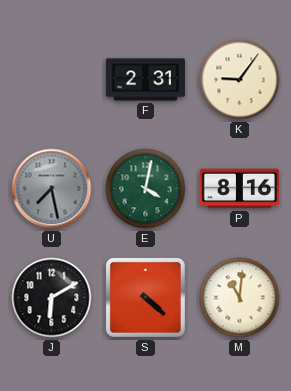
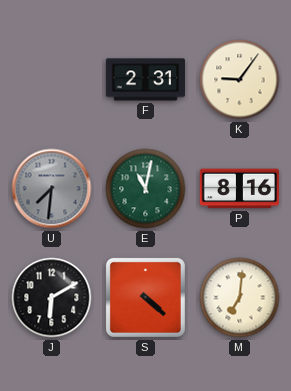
U: 7:28 -> 7:31 (52, 189)
E: 4:02 -> 11:02 (146, 189)
M: 11:01 -> 7:01 (240, 298)
